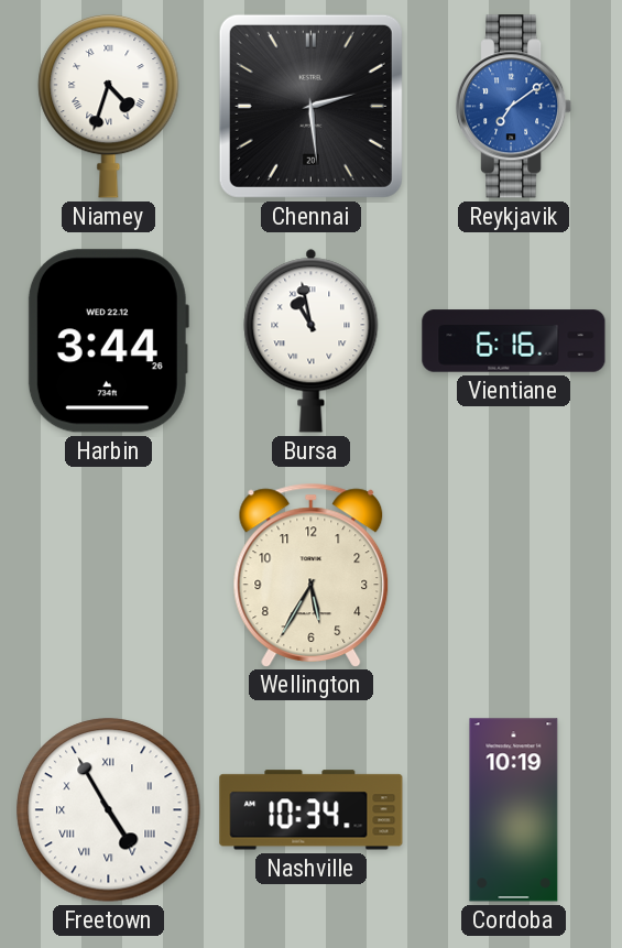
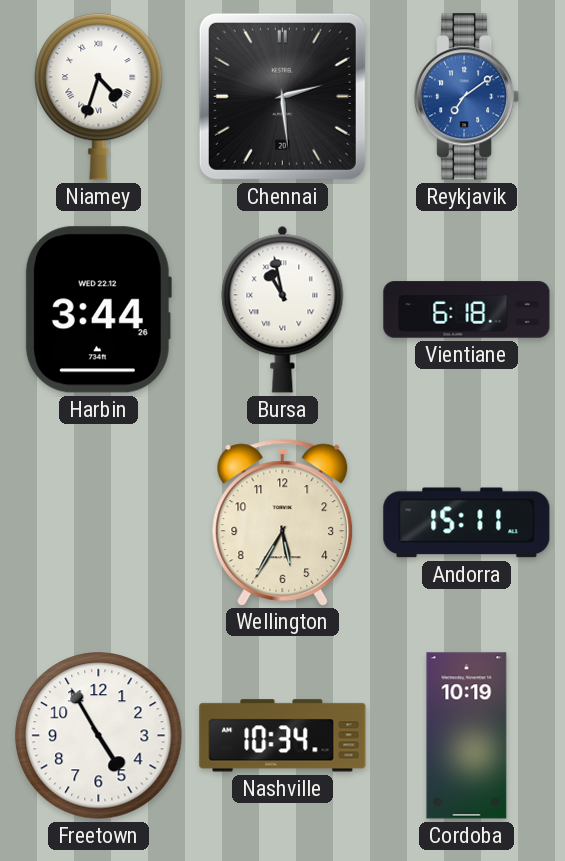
Vientiane: 6:16 -> 6:18 (467, 310)
Andorra: none -> 15:11 (467, 523)
Freetown numerals: Roman -> Arabic (99, 736)
